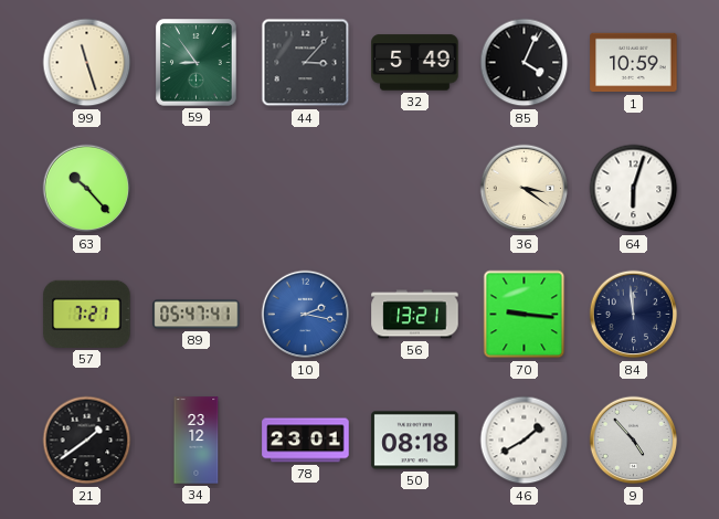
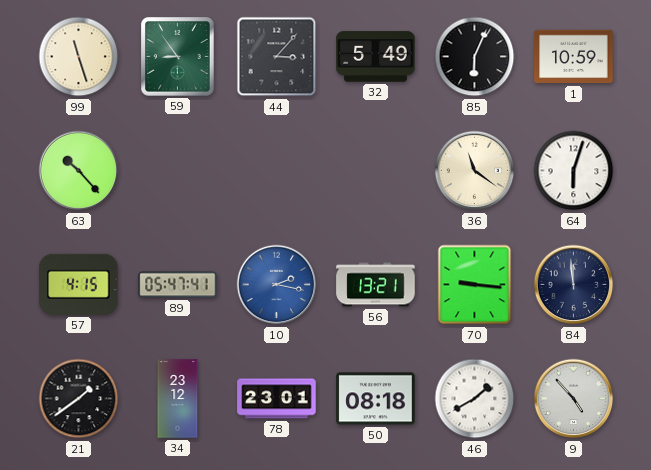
85: 4:04 -> 6:04 (475, 57)
36: 3:21 -> 11:21 (475, 171)
57: 7:21 -> 4:15 (79, 284)
